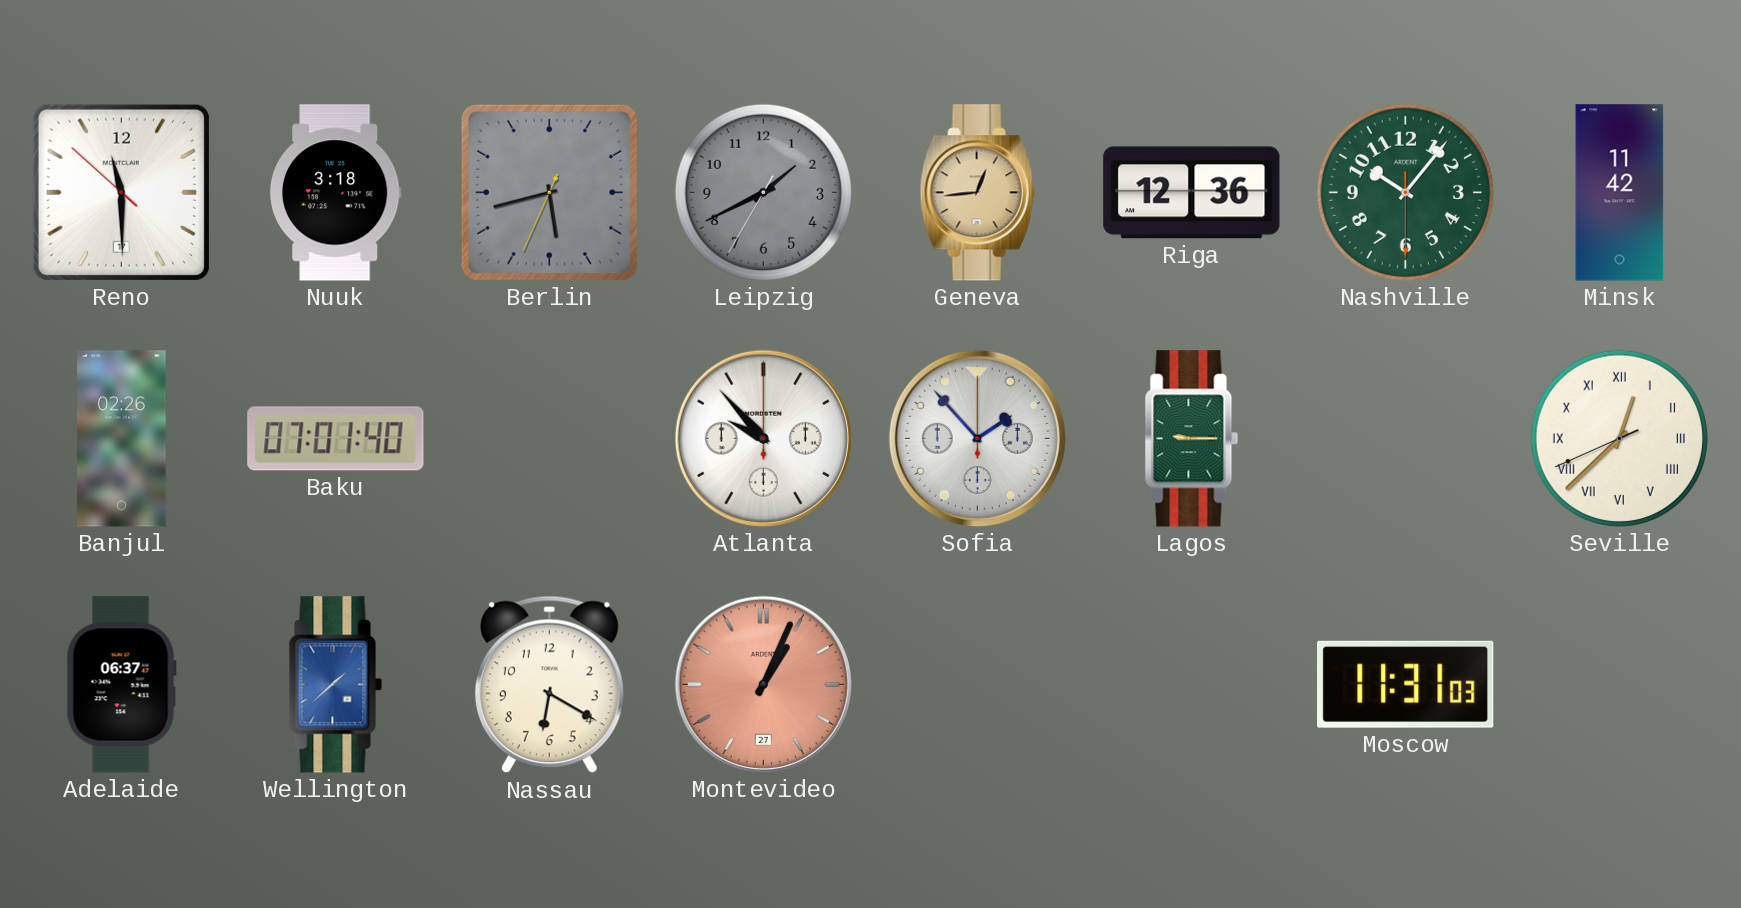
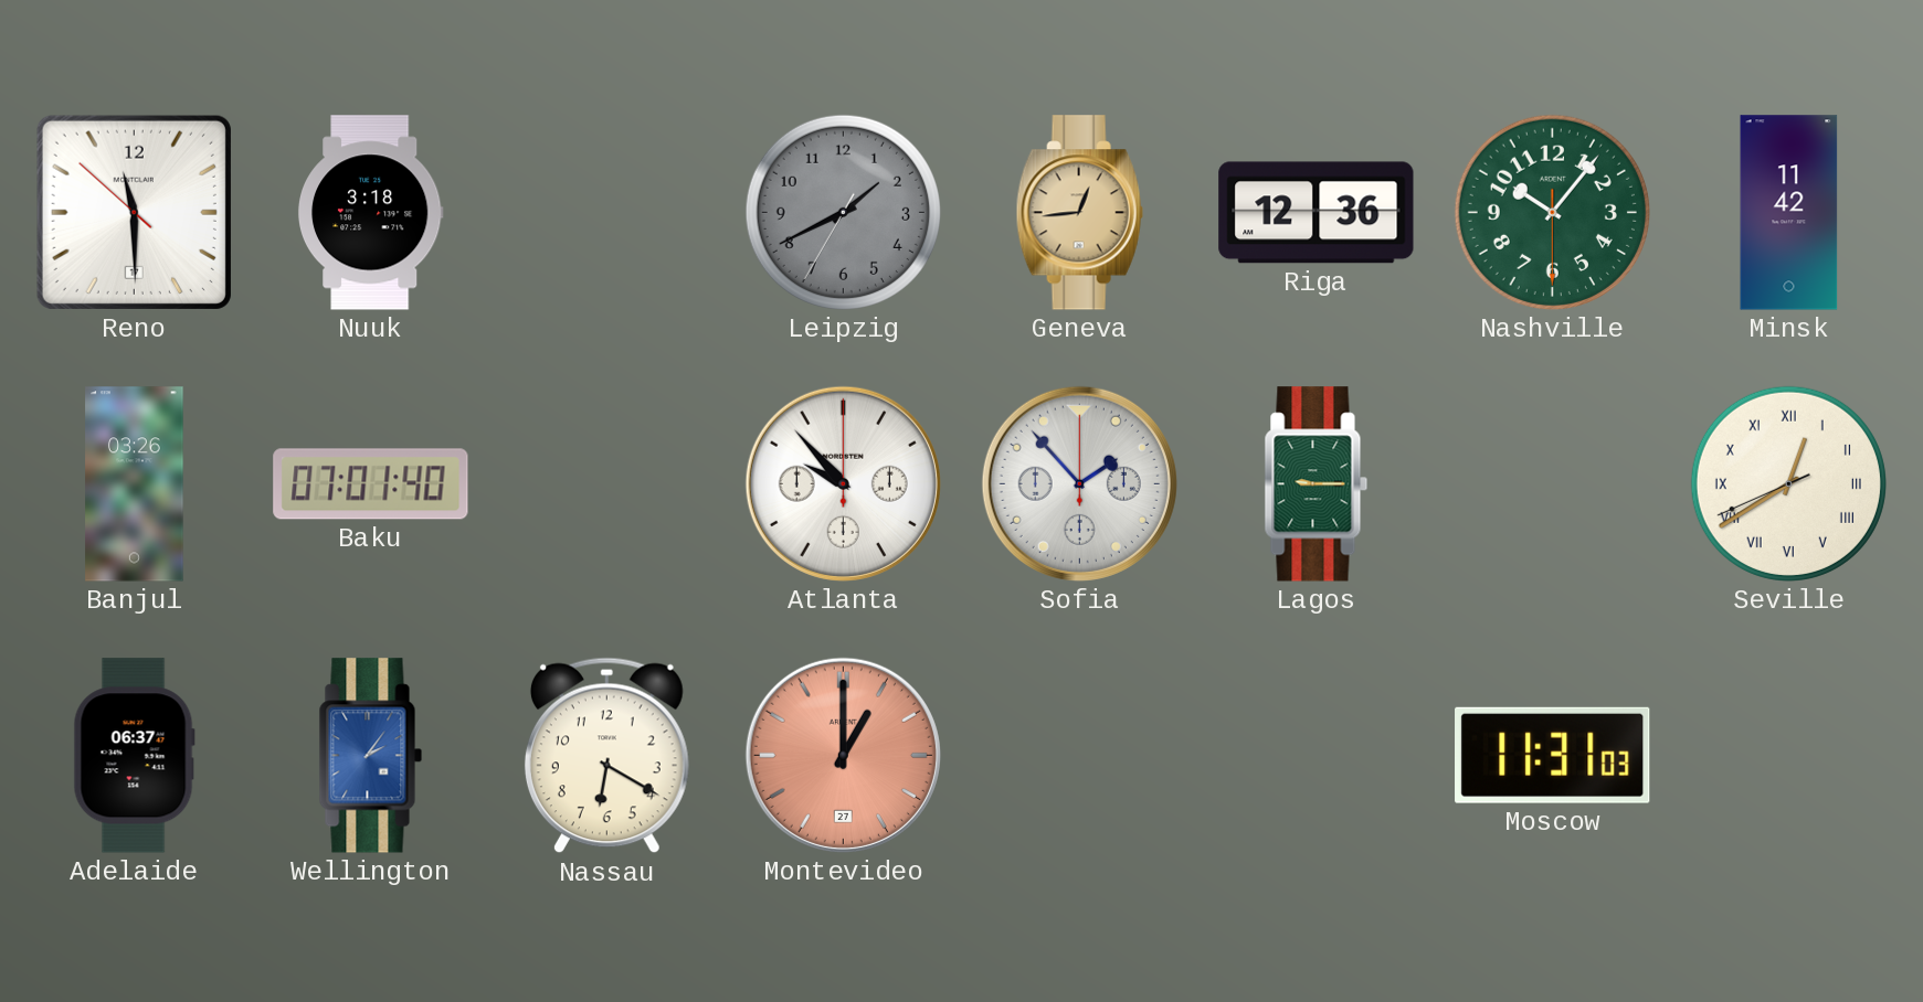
Berlin: 5:42 -> none (549, 192)
Banjul: 02:26 -> 03:26 (135, 484)
Seville: 12:37 -> 12:39 (1788, 483)
Wellington: 1:38 -> 2:06 (371, 756)
Montevideo: 1:04 -> 1:00 (843, 755)
